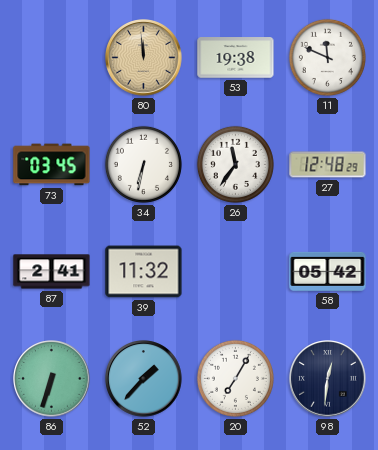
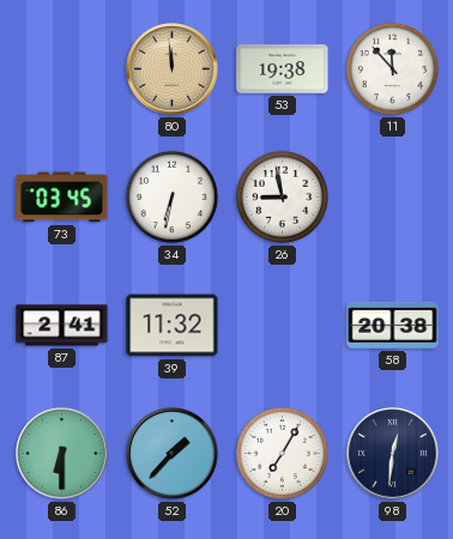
11: 11:49 -> 11:53 (392, 68)
26: 11:36 -> 8:58 (282, 196)
27: 12:48 -> none (328, 165)
58: 05:42 -> 20:38 (393, 325)
86: 6:33 -> 6:30 (62, 454)
